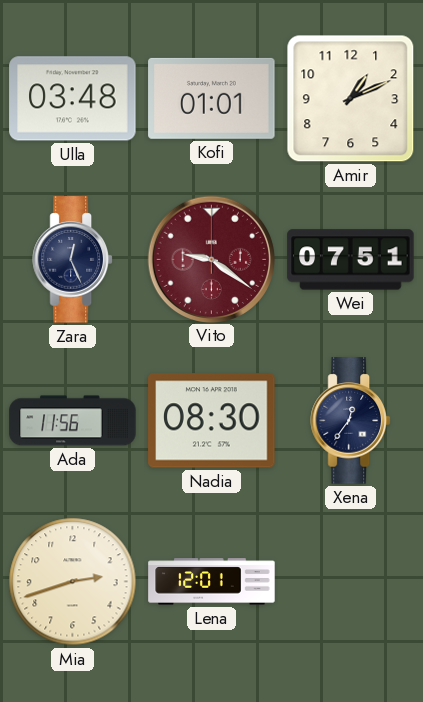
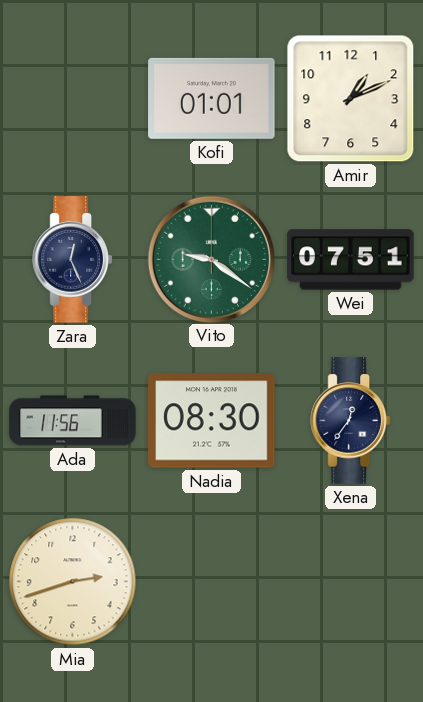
Ulla: 03:48 -> none (73, 99)
Vito dial: burgundy -> green (211, 259)
Lena: 12:01 -> none (212, 582)
